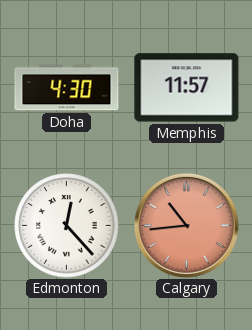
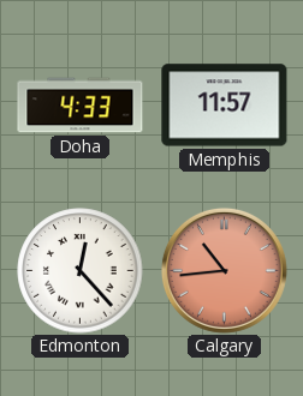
Doha: 4:30 -> 4:33 (81, 106)
